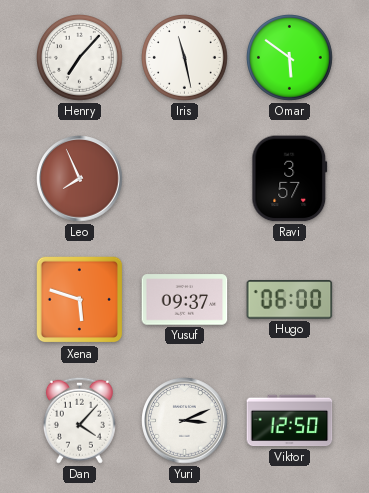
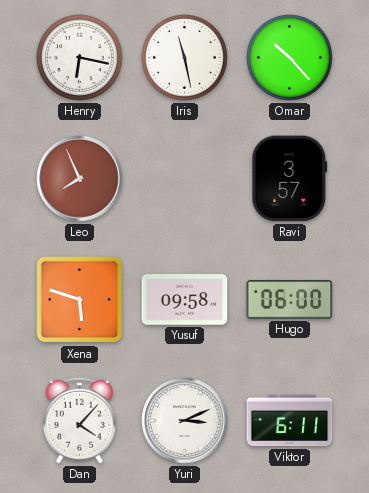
Henry: 7:07 -> 6:17 (80, 58)
Omar: 5:51 -> 10:23 (290, 58)
Yusuf: 09:37 -> 09:58 (185, 300)
Viktor: 12:50 -> 6:11 (290, 421)
